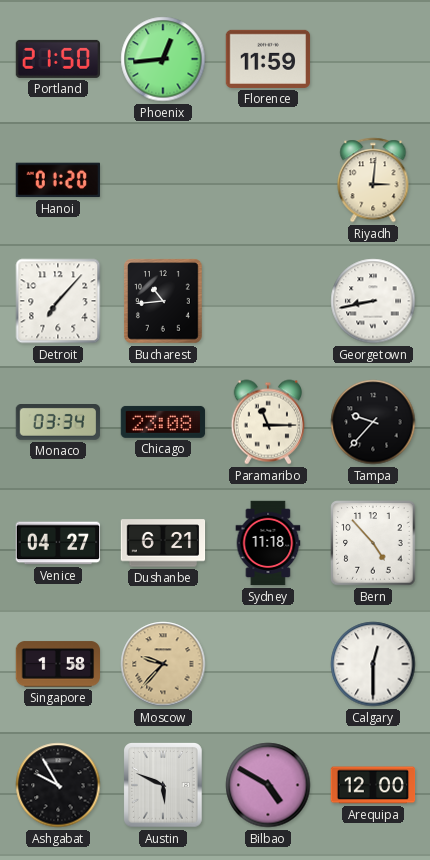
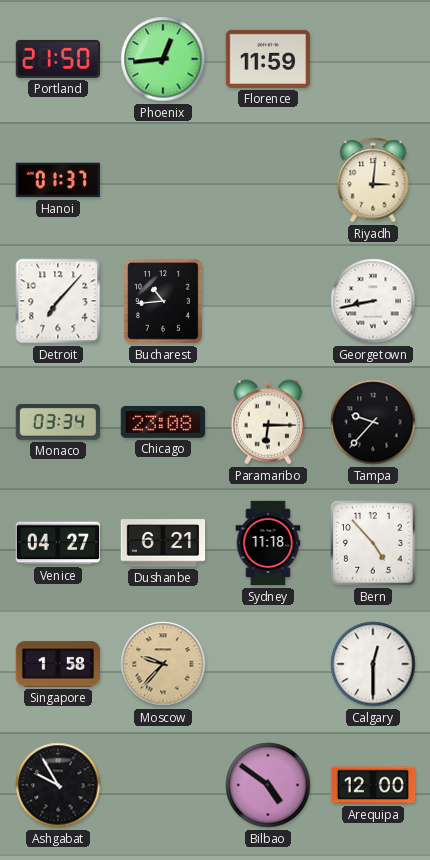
Hanoi: 01:20 -> 01:37 (58, 180)
Paramaribo: 11:15 -> 6:15 (267, 422)
Austin: 5:49 -> none (164, 786)
Bilbao: 4:50 -> 4:51 (268, 785)
